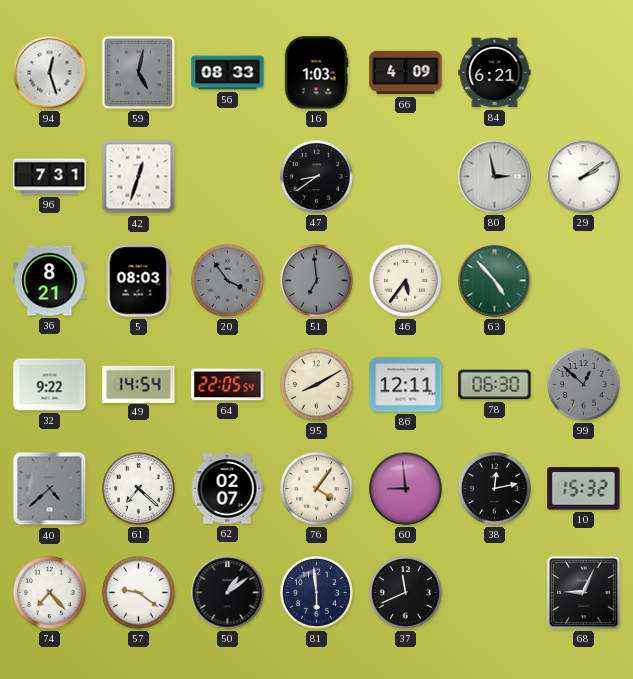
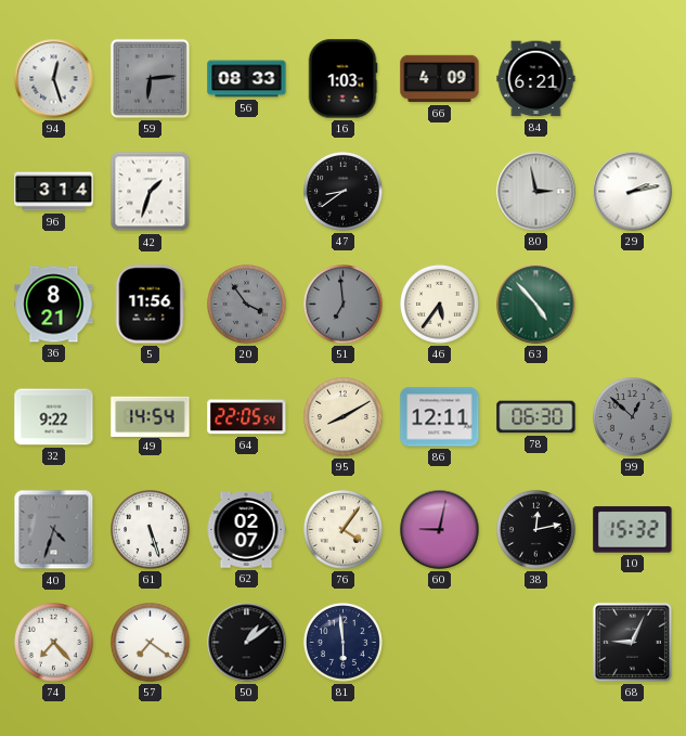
59: 5:02 -> 6:14 (150, 78)
96: 7:31 -> 3:14 (54, 192)
42: 12:33 -> 1:33 (151, 192)
29: 2:09 -> 2:13 (633, 192)
5: 08:03 -> 11:56 (150, 305)
40: 4:38 -> 4:33 (54, 530)
61: 7:22 -> 5:27 (151, 530)
60: 8:59 -> 9:02 (440, 530)
57: 9:21 -> 7:21 (151, 643)
37: 11:41 -> none (406, 593)
